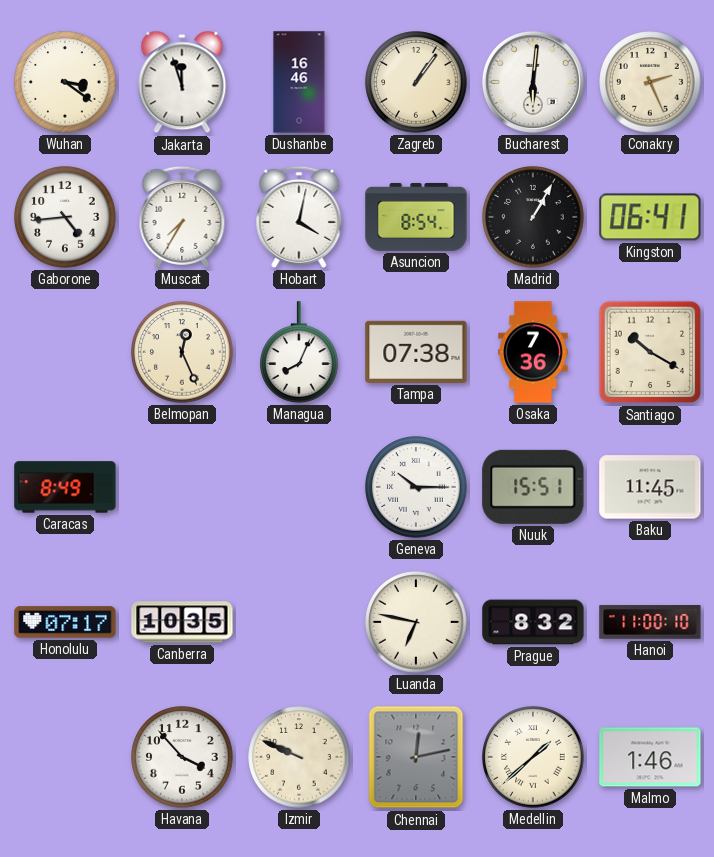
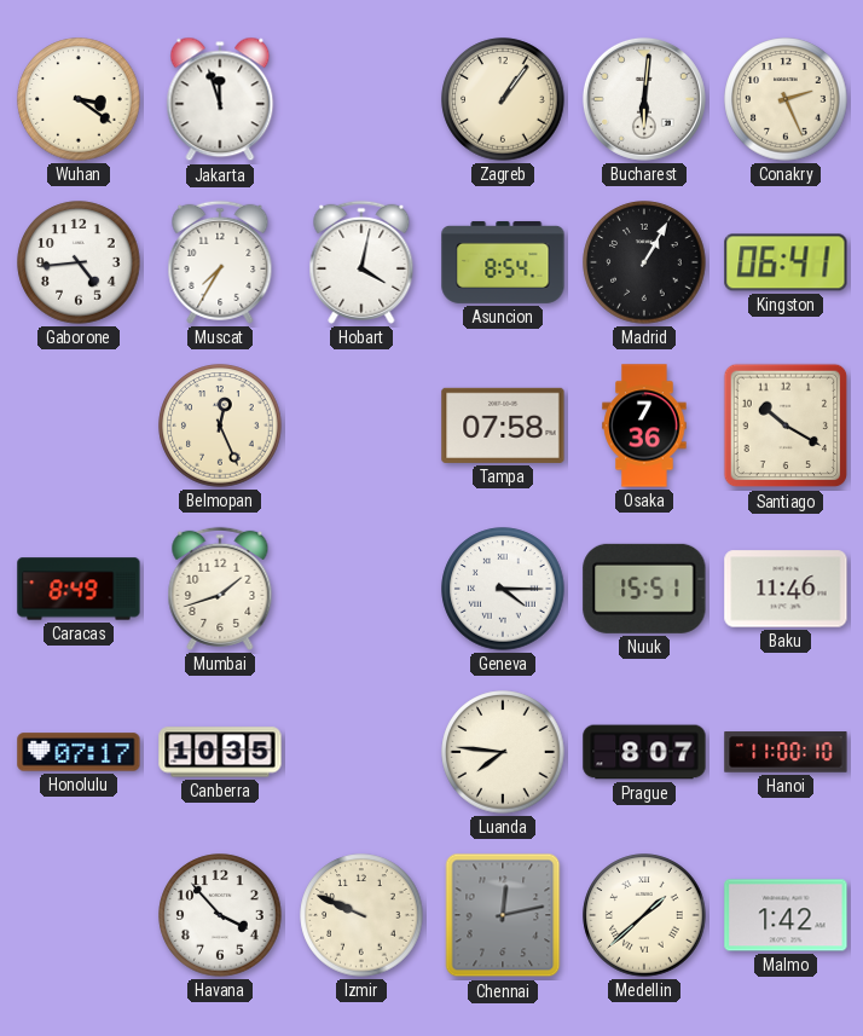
Dushanbe: 16:46 -> none (299, 82)
Managua: 8:04 -> none (299, 352)
Tampa: 07:38 -> 07:58 (503, 426)
Mumbai: none -> 1:42 (220, 589)
Geneva: 10:15 -> 4:15 (503, 589)
Baku: 11:45 -> 11:46 (786, 589)
Luanda: 6:47 -> 7:46 (503, 752)
Prague: 8:32 -> 8:07 (644, 752)
Malmo: 1:46 -> 1:42 (786, 915)
